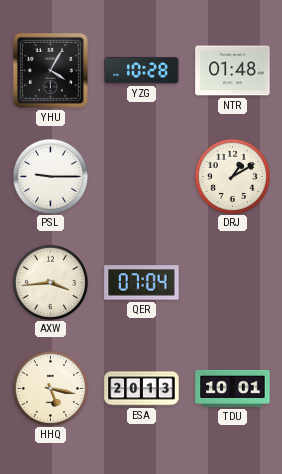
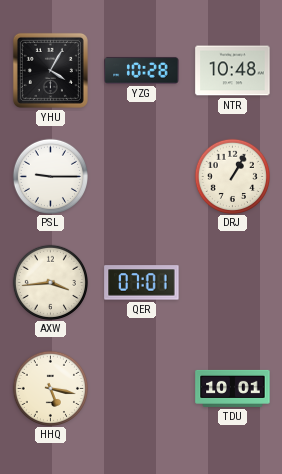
NTR: 01:48 -> 10:48 (233, 71)
DRJ: 1:10 -> 1:05 (232, 176)
QER: 07:04 -> 07:01 (142, 283)
ESA: 20:13 -> none (142, 389)
